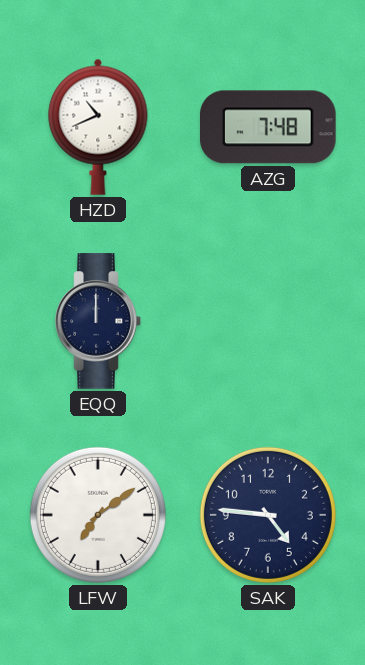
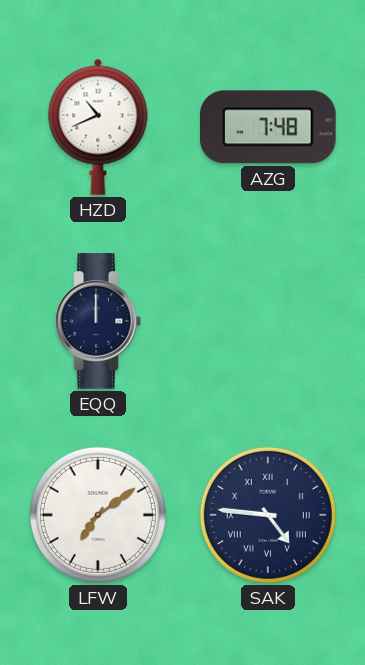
SAK numerals: Arabic -> Roman (268, 515)
